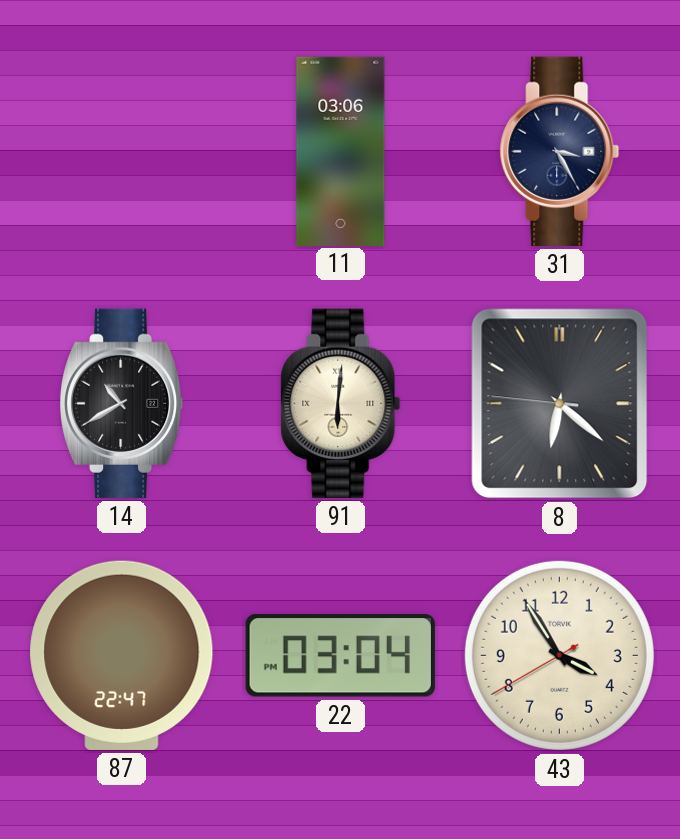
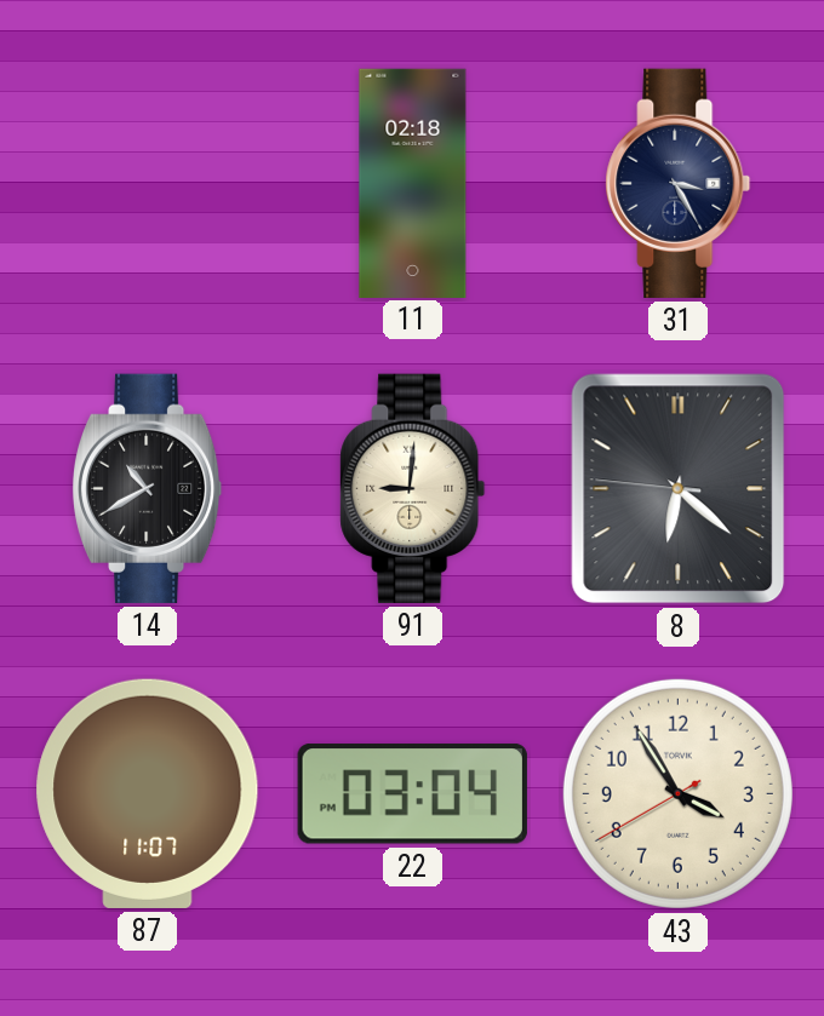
11: 03:06 -> 02:18 (413, 183)
91: 6:01 -> 9:01 (413, 488)
87: 22:47 -> 11:07 (148, 793)
